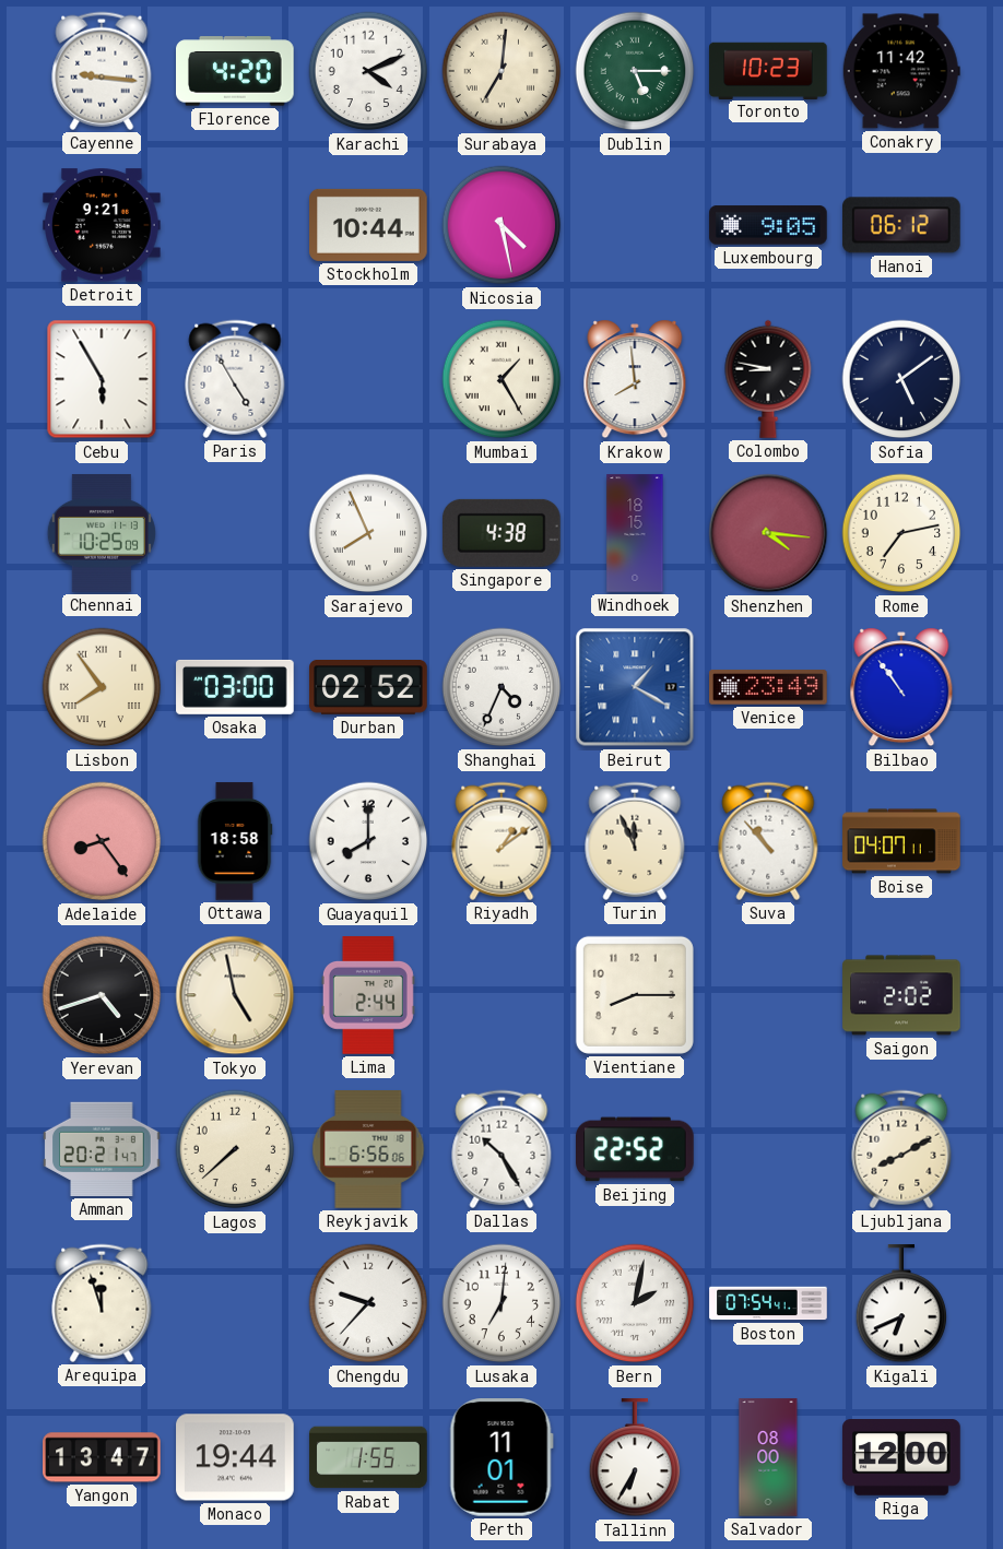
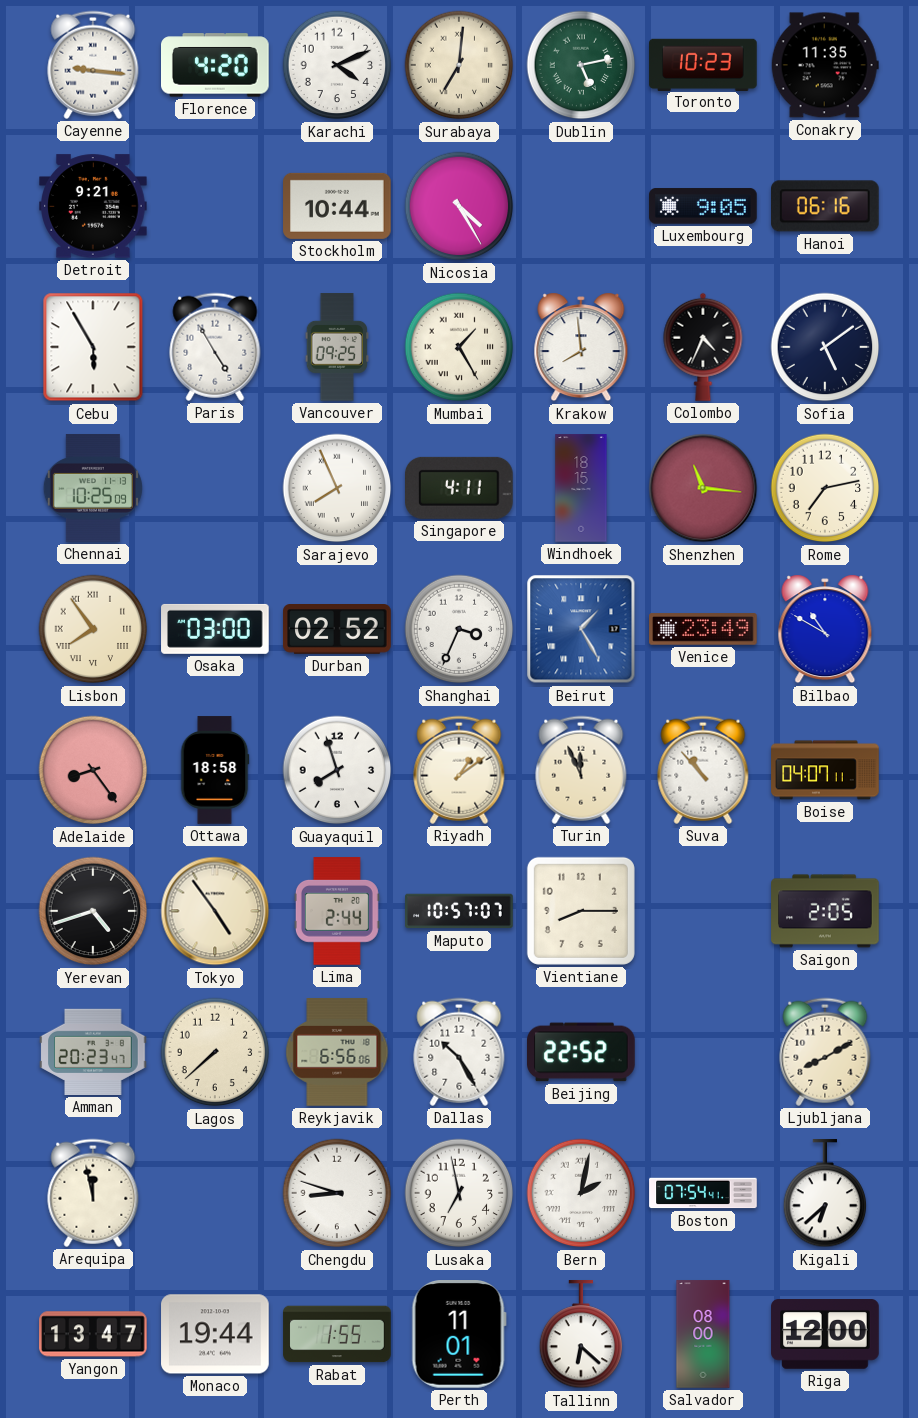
Dublin: 5:15 -> 5:13 (581, 65)
Conakry: 11:42 -> 11:35 (825, 65)
Nicosia: 4:28 -> 4:25 (459, 206)
Hanoi: 06:12 -> 06:16 (826, 206)
Vancouver: none -> 09:25 (336, 347)
Colombo: 8:47 -> 4:34 (703, 347)
Singapore: 4:38 -> 4:11 (460, 488)
Shenzhen: 4:16 -> 11:16 (703, 488)
Shanghai: 4:34 -> 3:34 (459, 629)
Beirut: 1:20 -> 1:25 (581, 629)
Bilbao: 10:54 -> 10:50 (825, 629)
Guayaquil: 8:00 -> 7:57 (337, 770)
Tokyo: 4:58 -> 4:54 (215, 911)
Maputo: none -> 10:57 (459, 911)
Saigon: 2:02 -> 2:05 (825, 911)
Amman: 20:21 -> 20:23 (93, 1052)
Arequipa: 11:57 -> 11:58 (93, 1193)
Chengdu: 9:37 -> 8:48 (337, 1193)
Lusaka: 7:01 -> 6:58 (459, 1193)
Kigali: 6:41 -> 6:38 (825, 1194)
Tallinn: 6:35 -> 6:22 (581, 1335)
